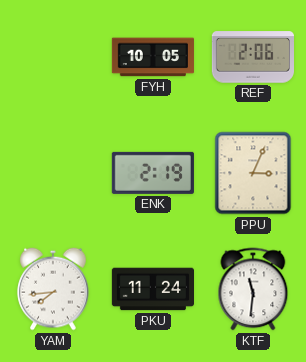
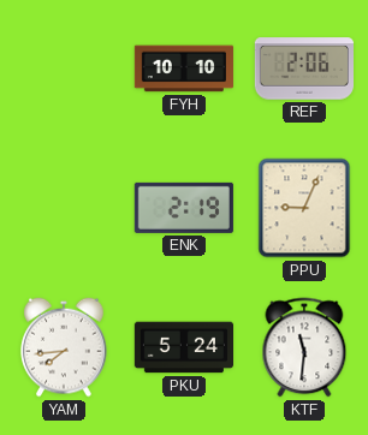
FYH: 10:05 -> 10:10 (183, 68)
PPU: 3:04 -> 9:04 (304, 208)
PKU: 11:24 -> 5:24 (183, 347)
